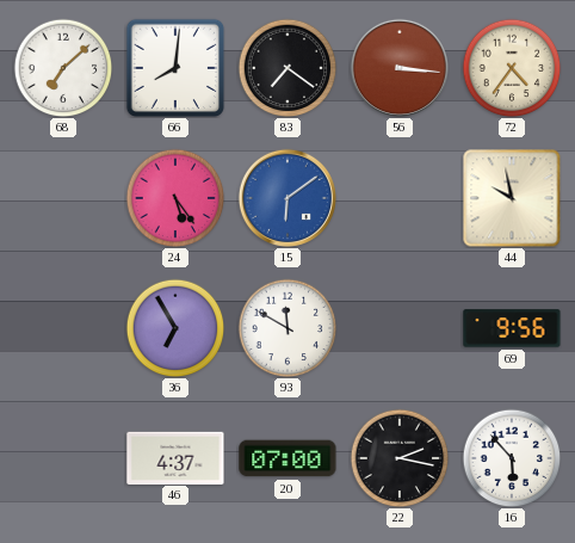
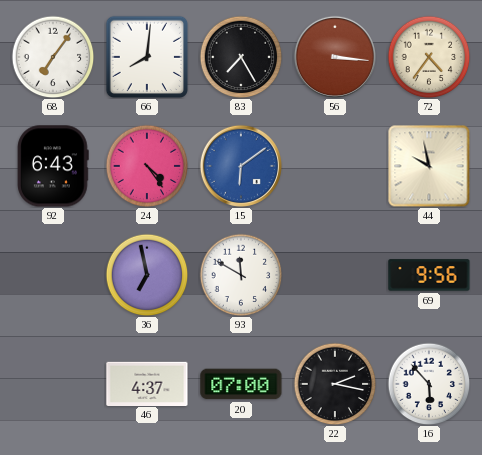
68: 7:08 -> 7:06 (53, 57)
83: 7:21 -> 7:25 (241, 57)
92: none -> 6:43 (53, 166)
24: 5:24 -> 4:24 (147, 166)
36: 6:55 -> 6:58 (147, 275)
